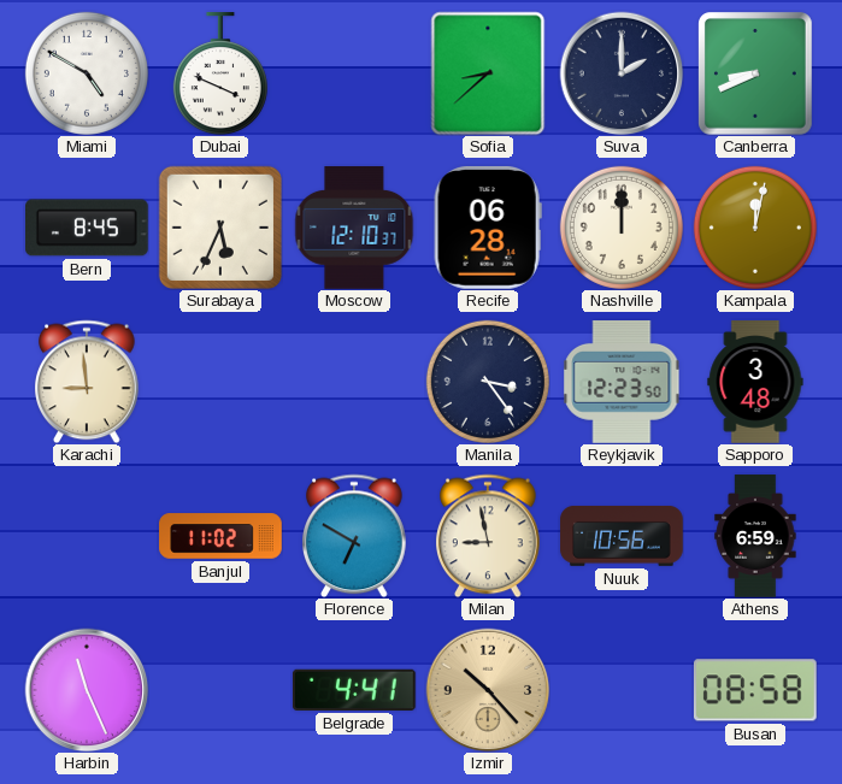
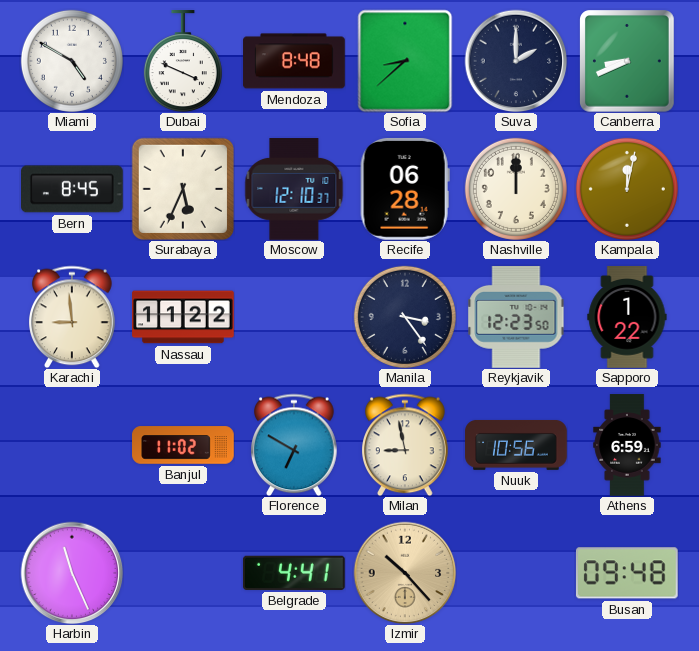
Mendoza: none -> 8:48 (294, 61)
Nassau: none -> 11:22 (183, 317)
Sapporo: 3:48 -> 1:22 (627, 317)
Busan: 08:58 -> 09:48 (627, 573)
